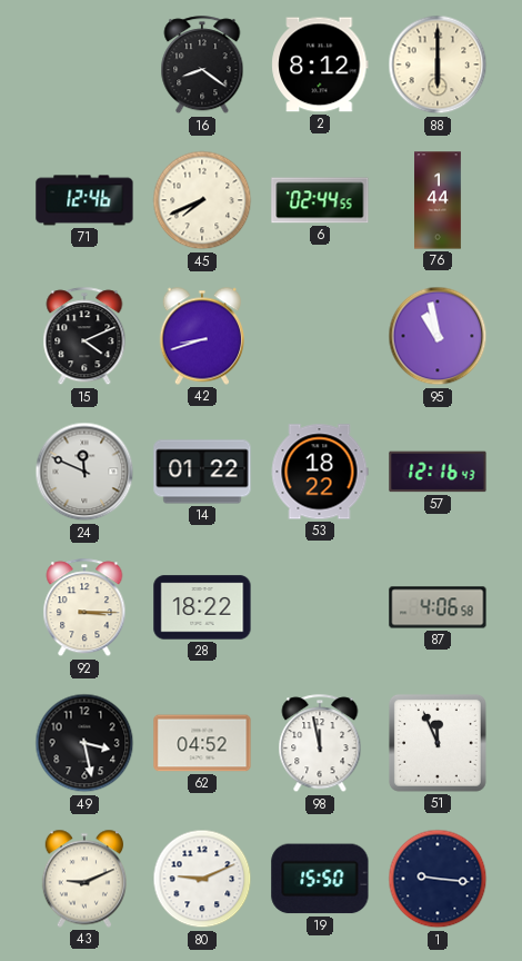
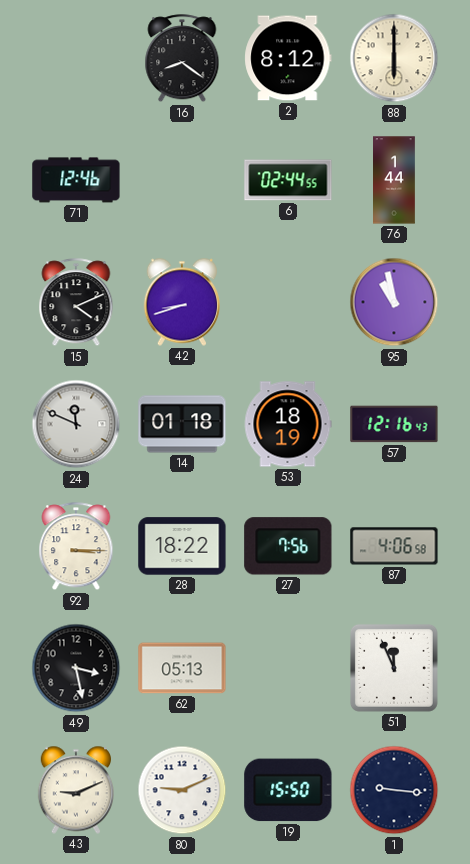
45: 7:41 -> none (202, 200)
14: 01:22 -> 01:18 (182, 424)
53: 18:22 -> 18:19 (288, 424)
27: none -> 7:56 (288, 546)
62: 04:52 -> 05:13 (182, 668)
98: 11:58 -> none (320, 744)
